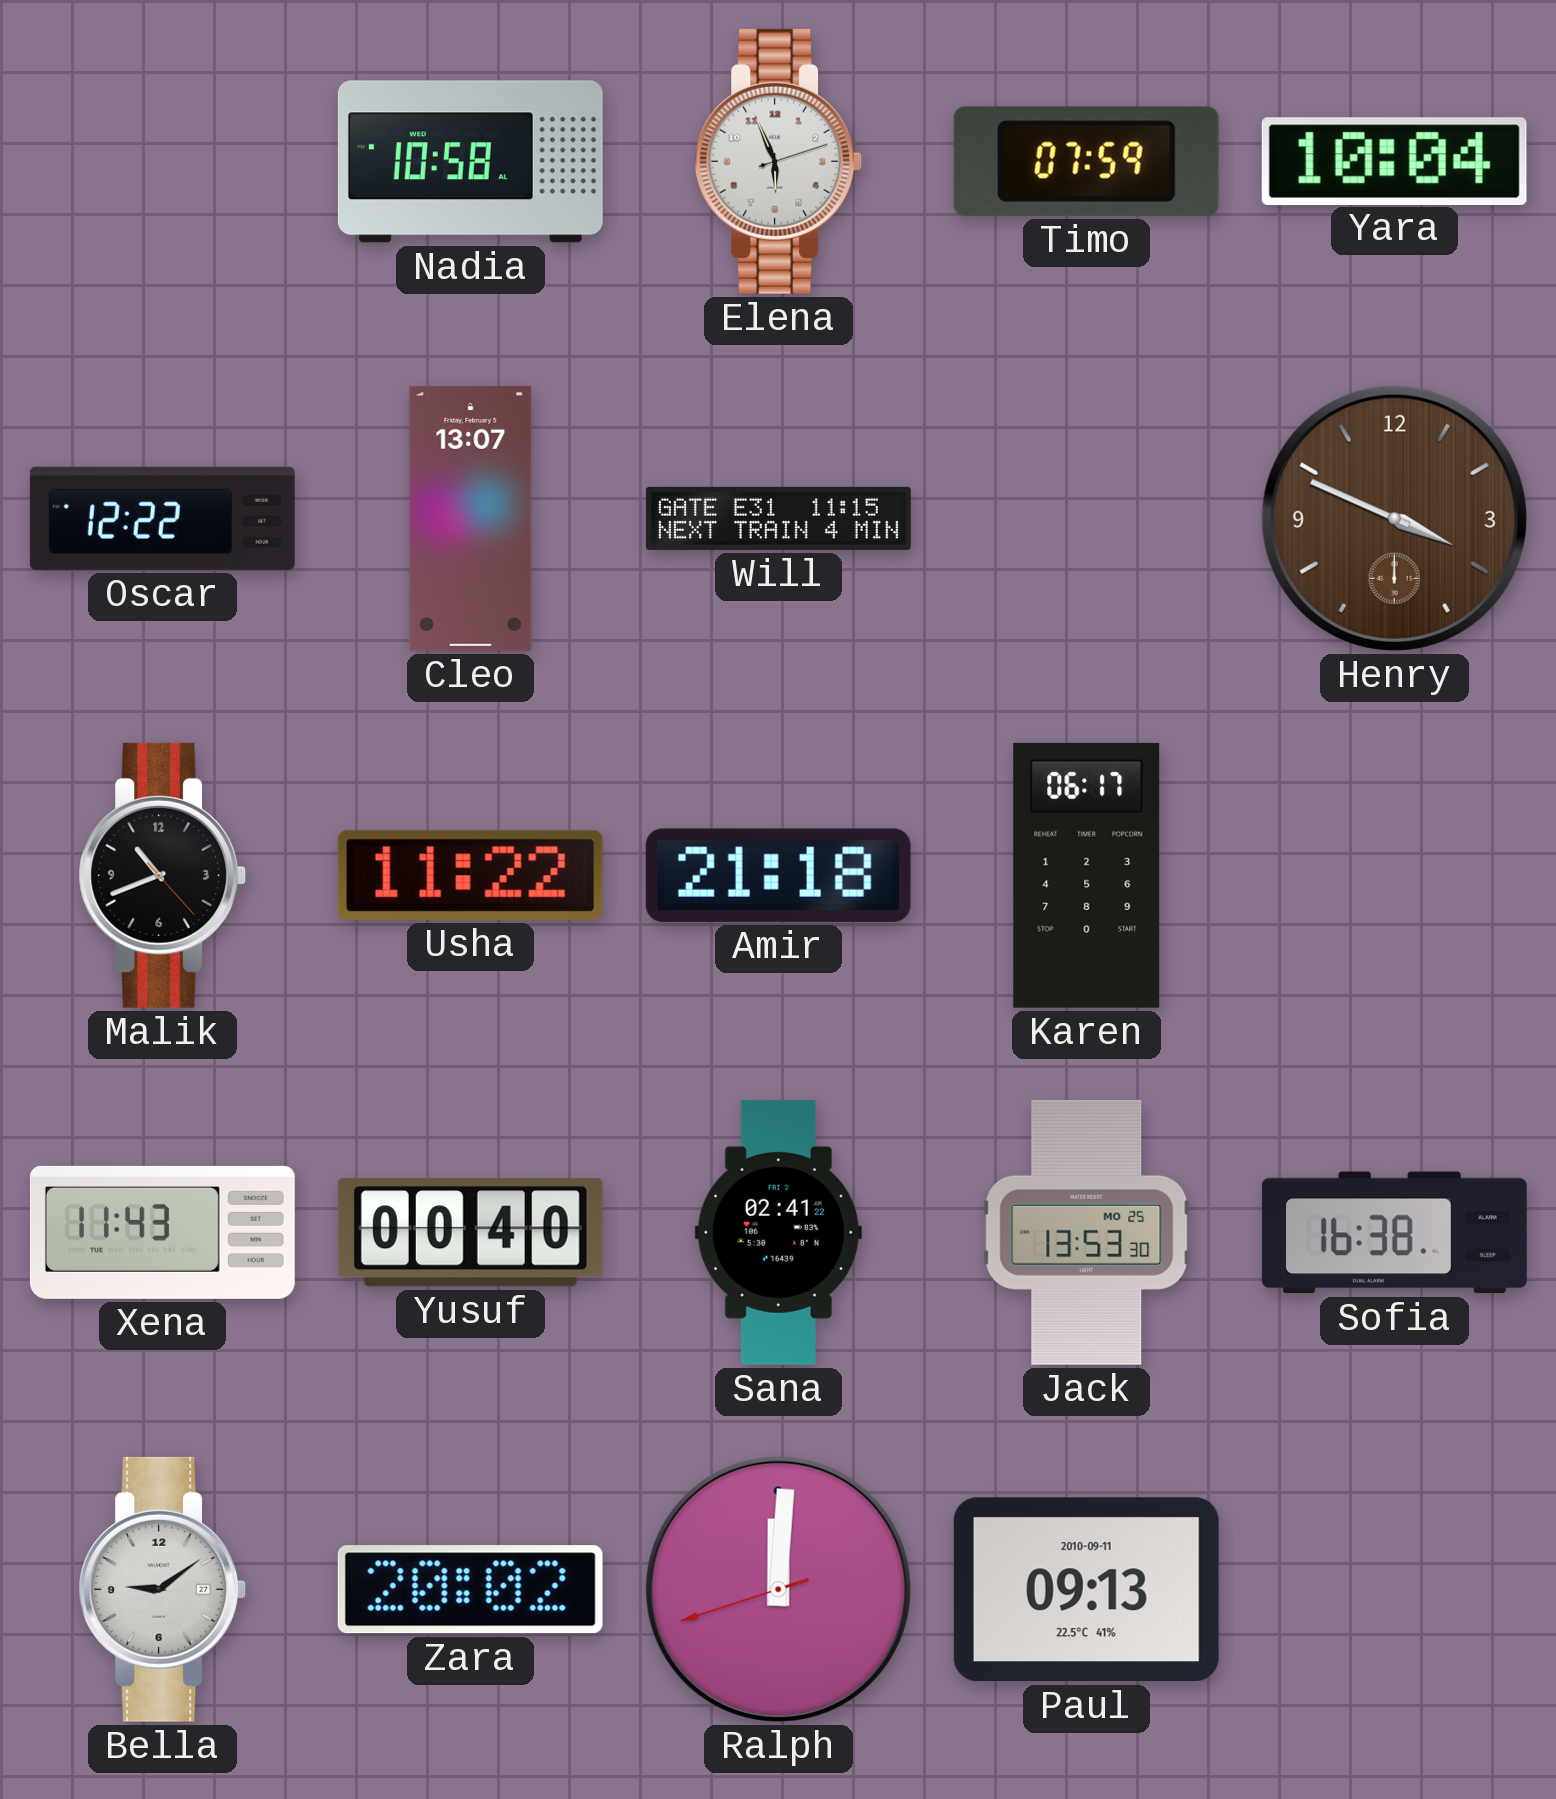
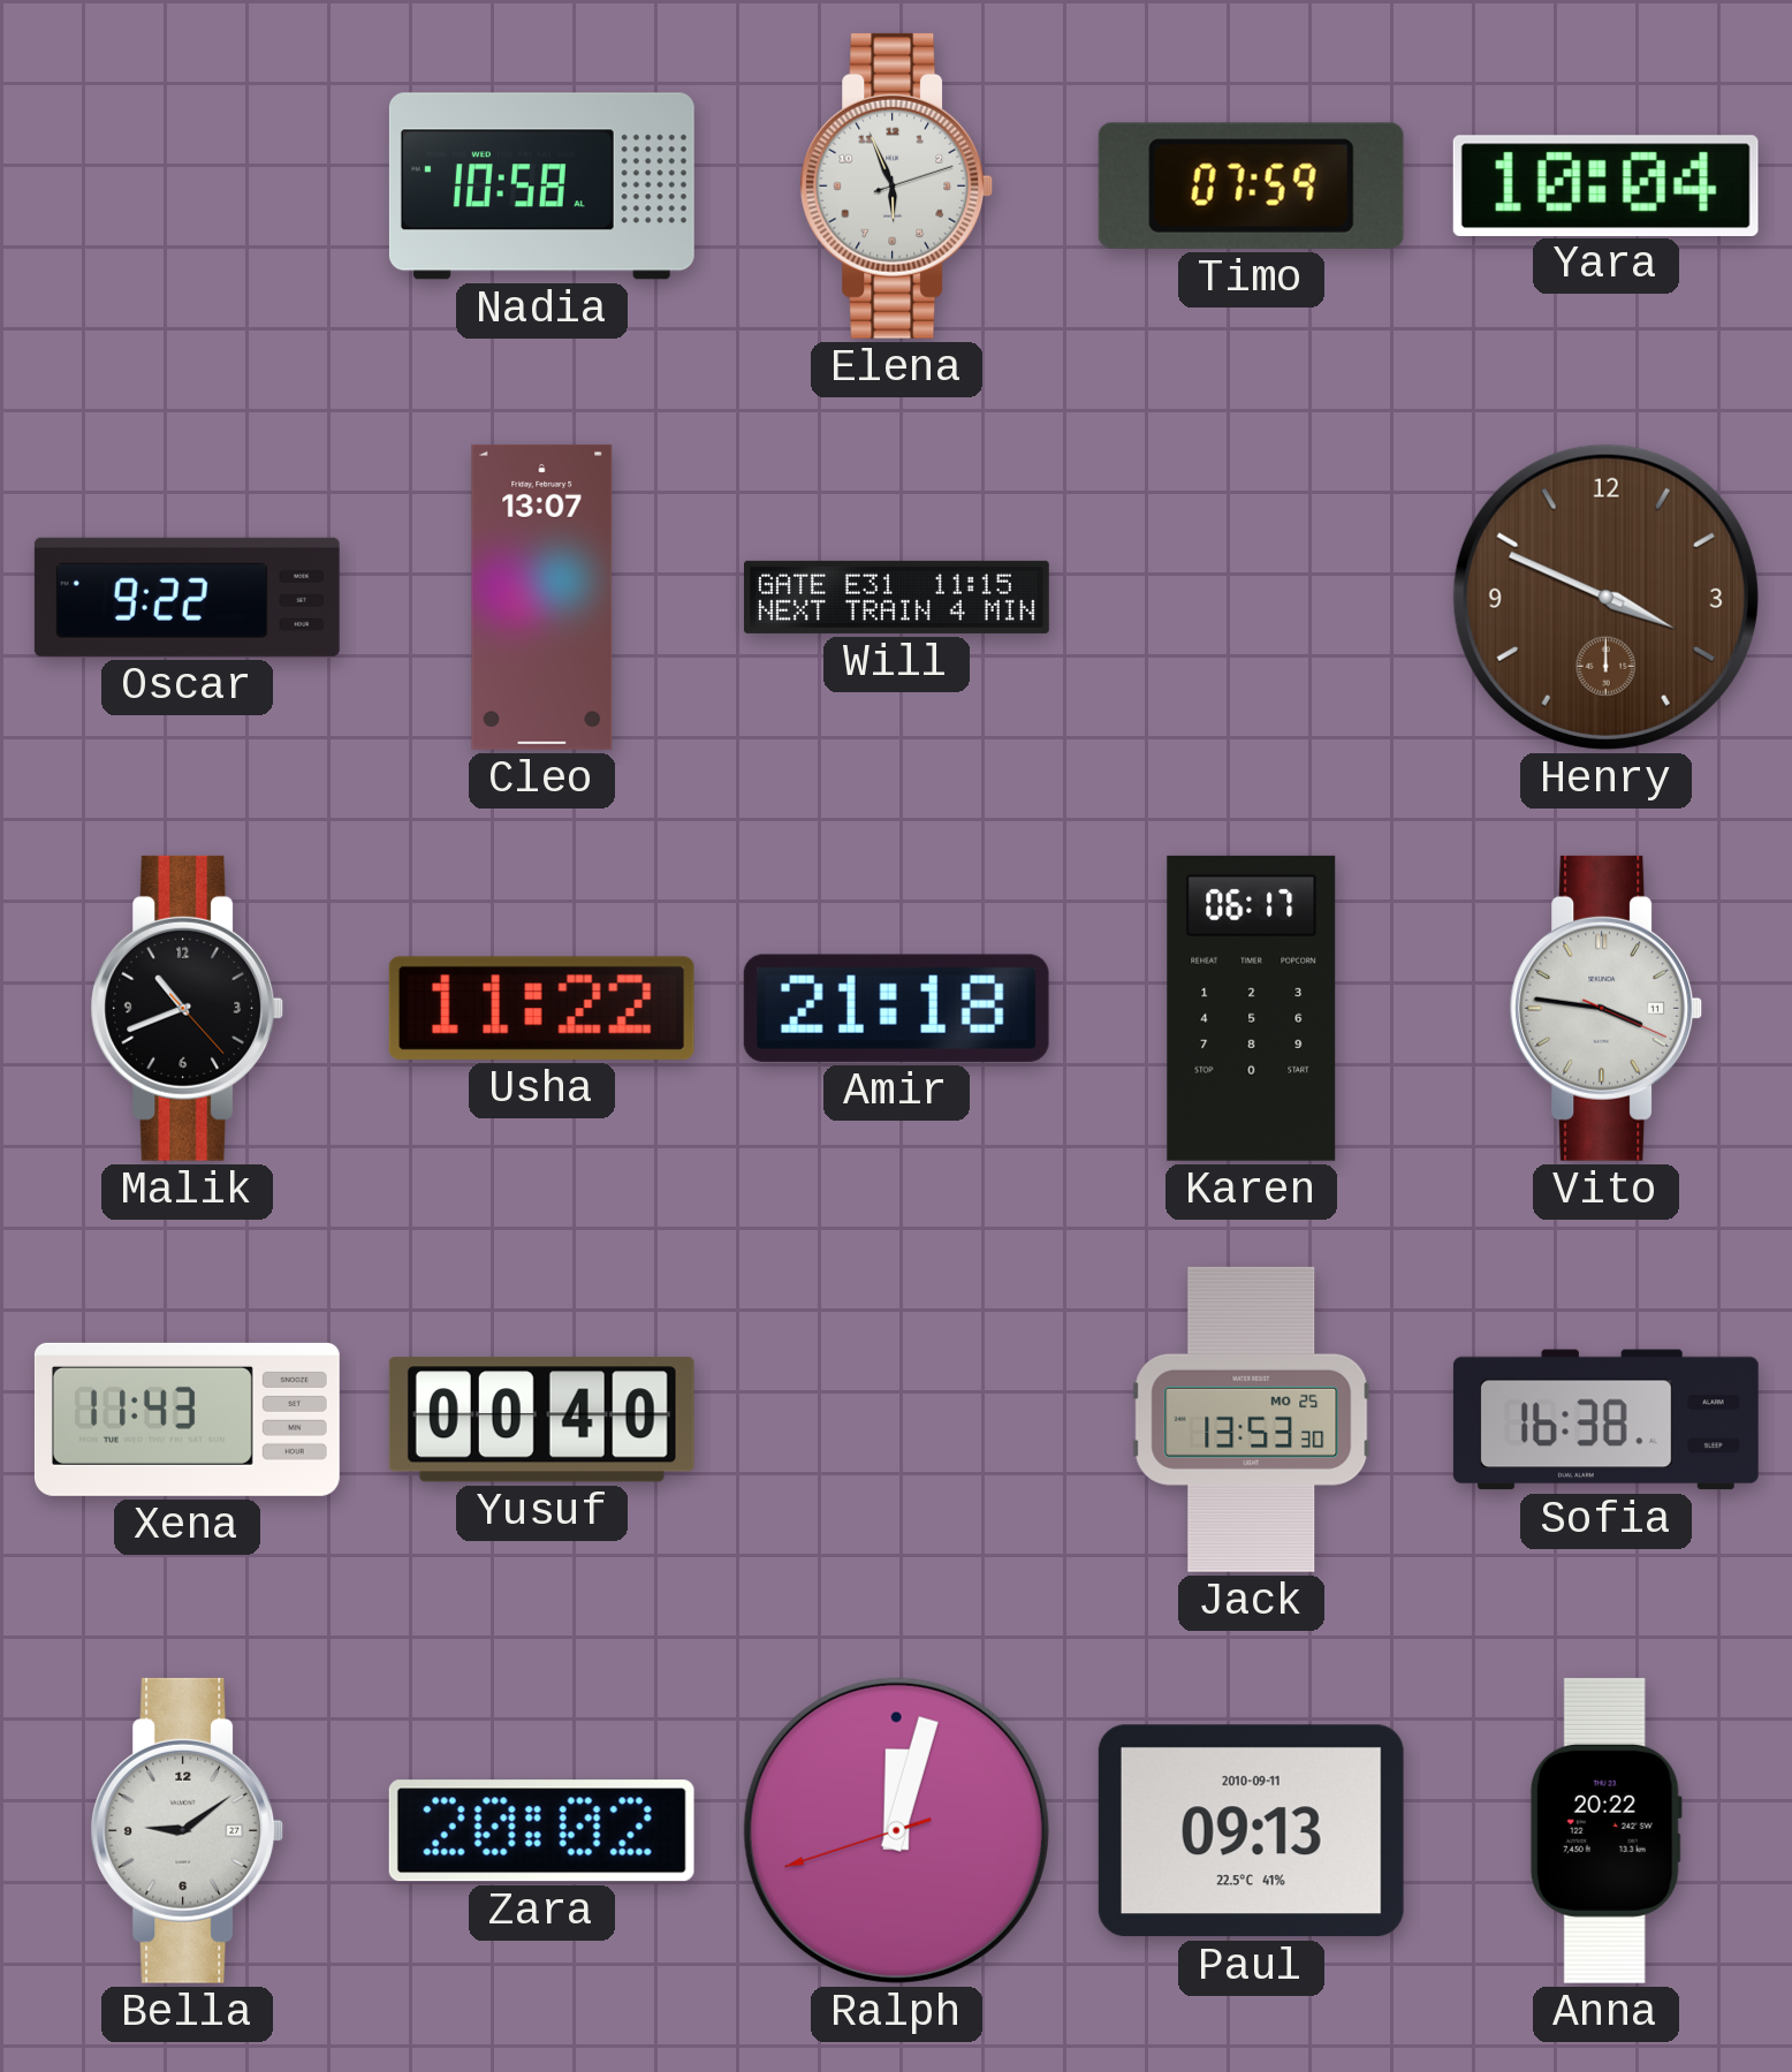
Oscar: 12:22 -> 9:22 (187, 597)
Vito: none -> 3:46 (1607, 1008)
Sana: 02:41 -> none (778, 1232)
Ralph: 12:00 -> 12:02 (896, 1830)
Anna: none -> 20:22 (1605, 1830)
